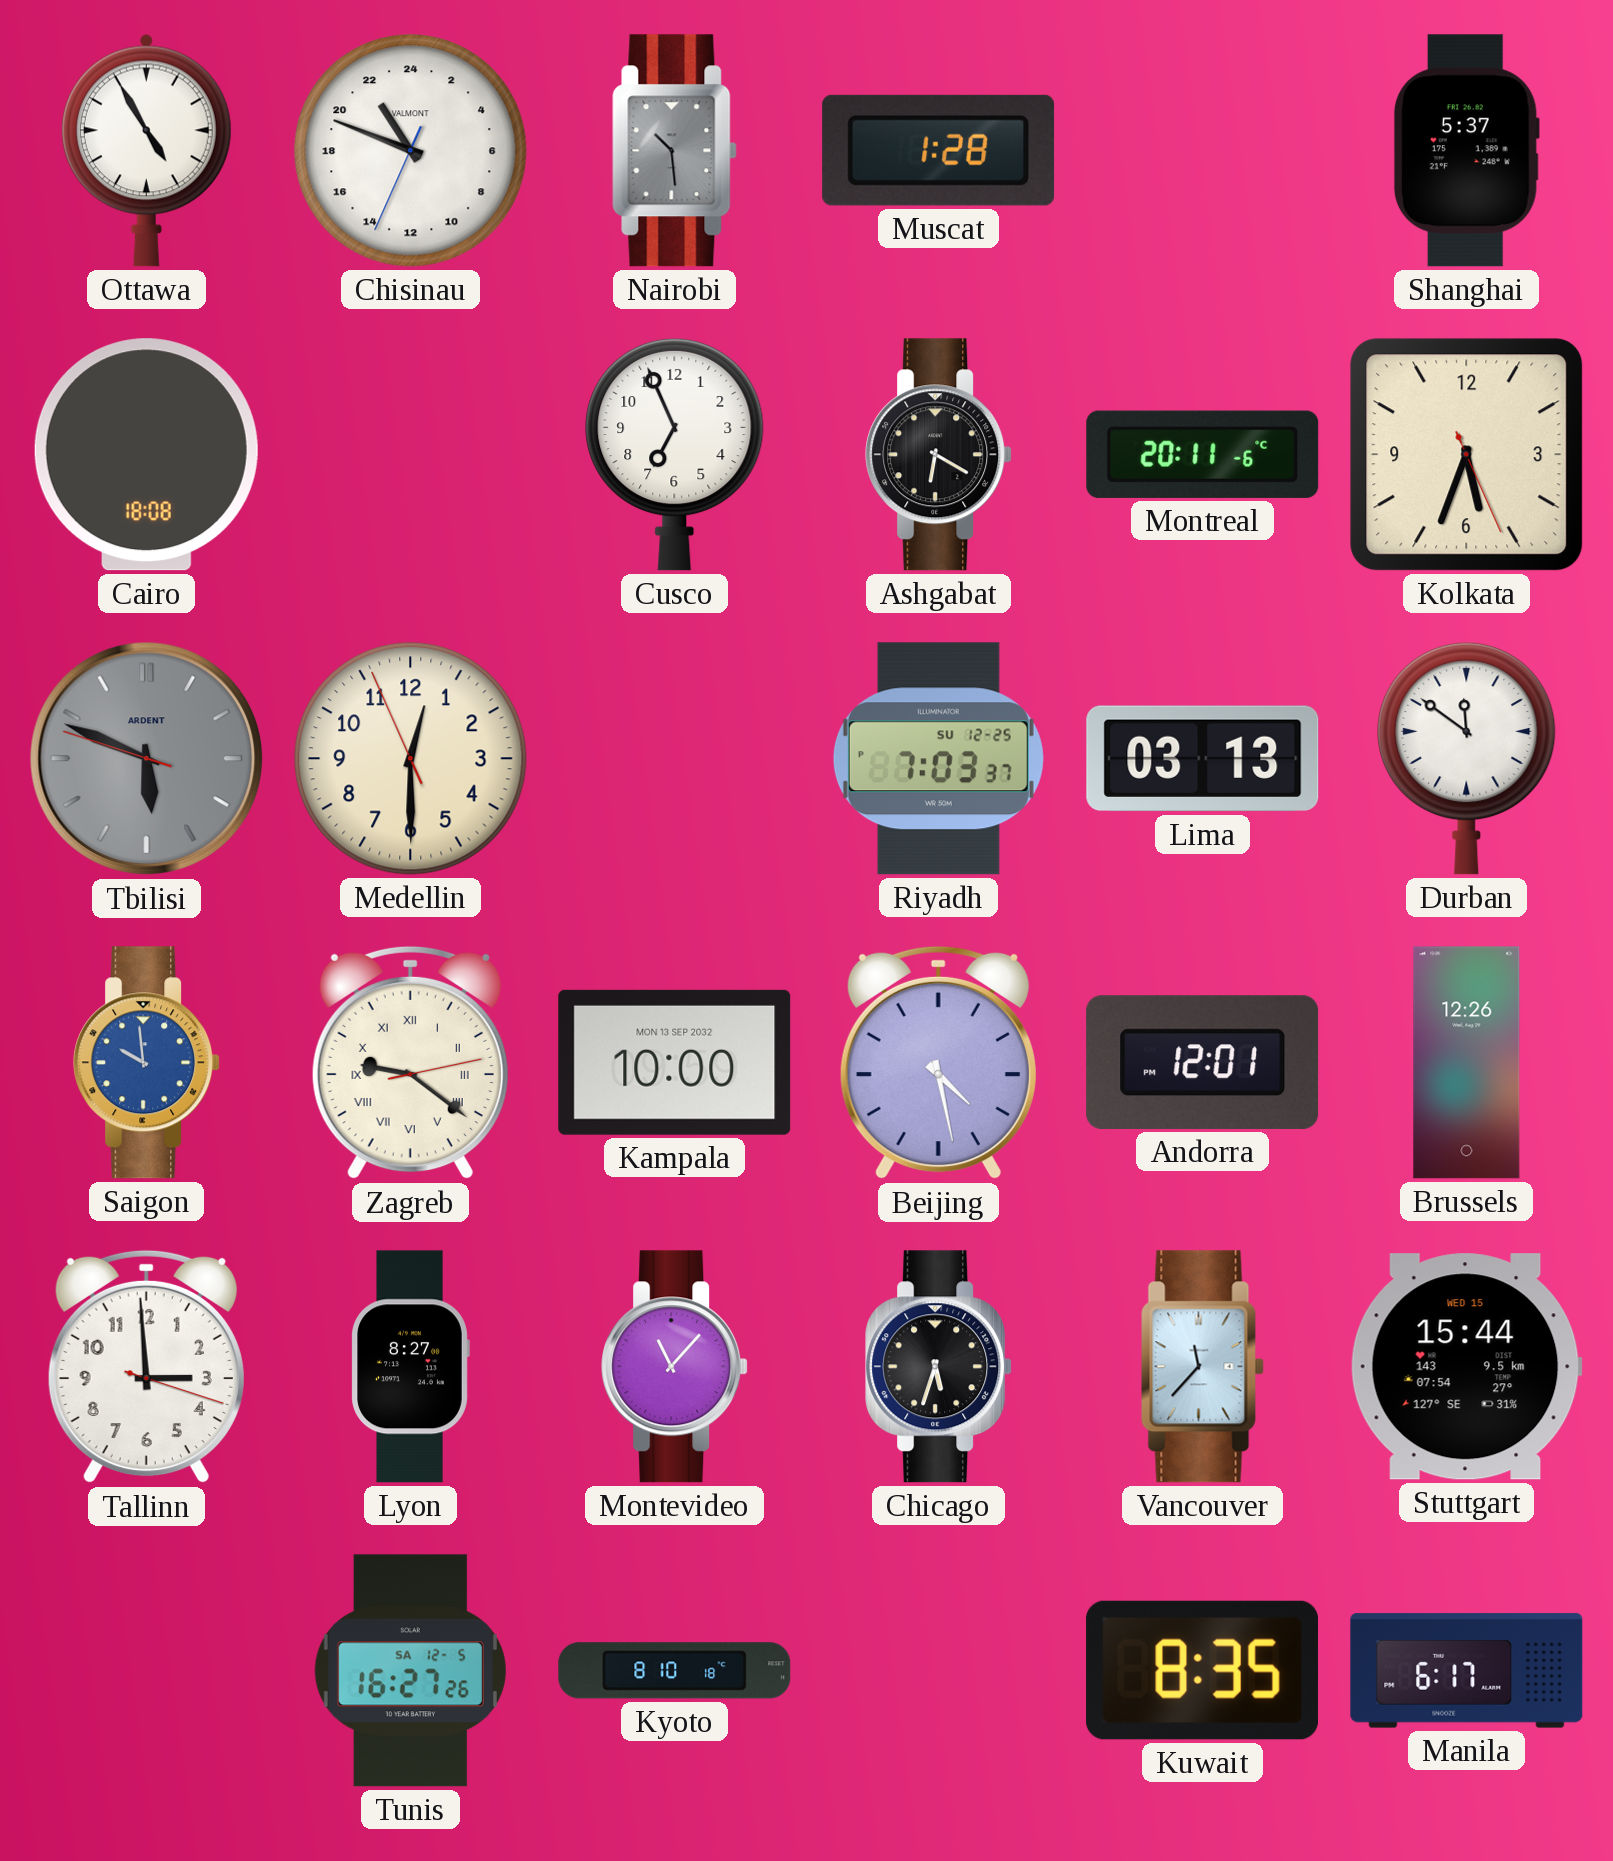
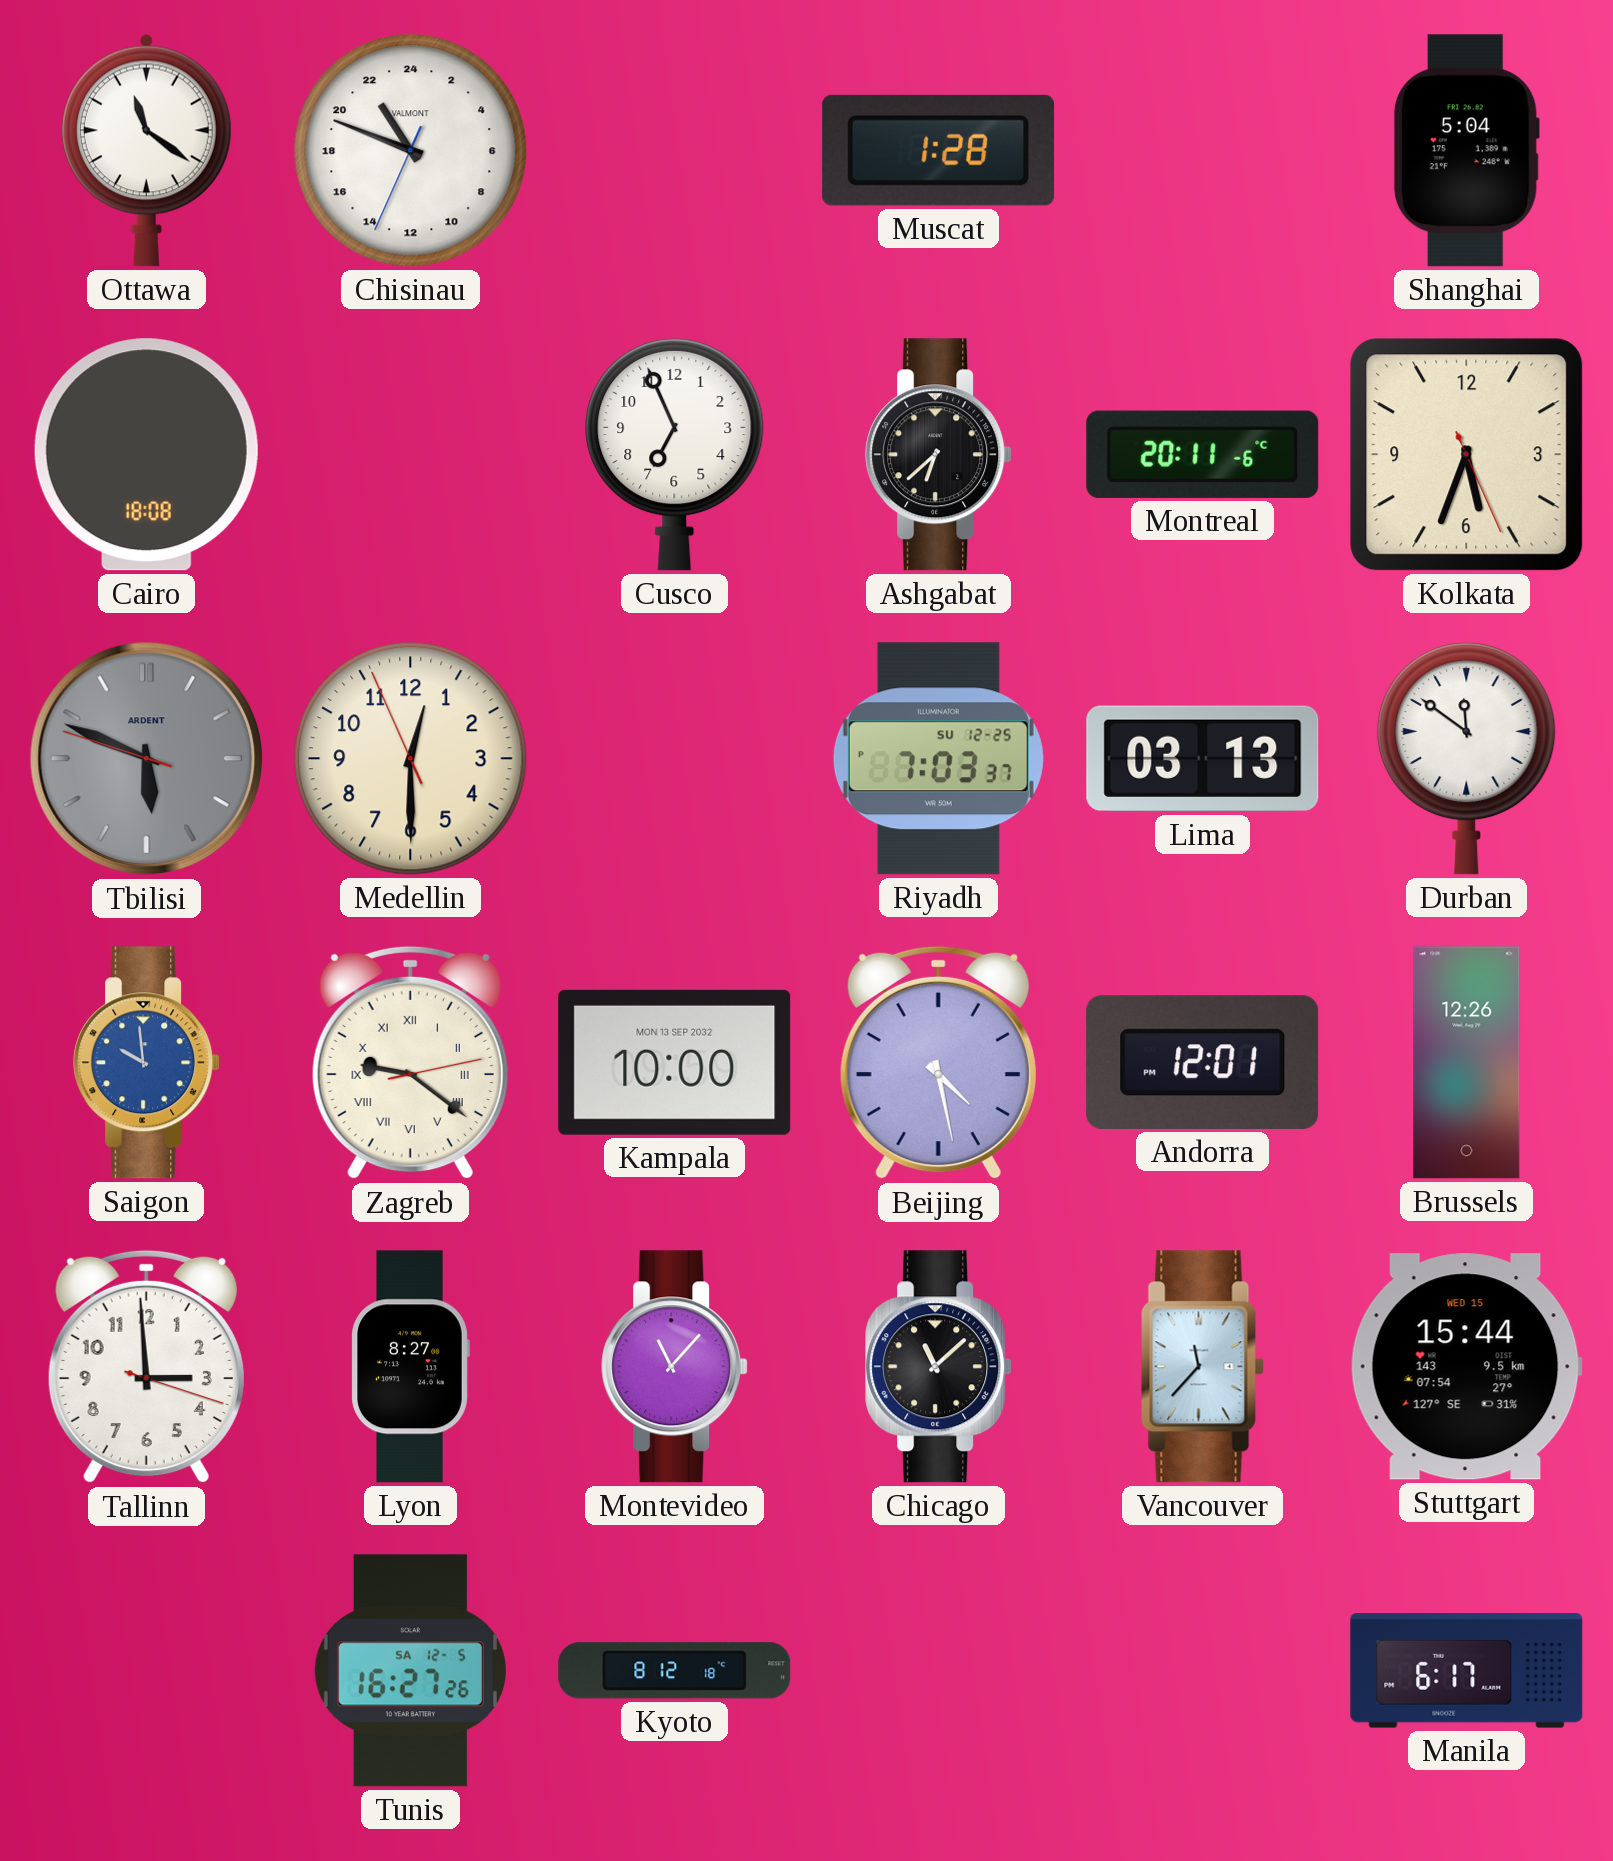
Ottawa: 4:55 -> 11:21 (146, 150)
Nairobi: 10:29 -> none (675, 151)
Shanghai: 5:37 -> 5:04 (1466, 151)
Ashgabat: 6:20 -> 6:38 (939, 455)
Chicago: 5:33 -> 11:08 (939, 1367)
Kyoto: 8:10 -> 8:12 (675, 1671)
Kuwait: 8:35 -> none (1202, 1670)
